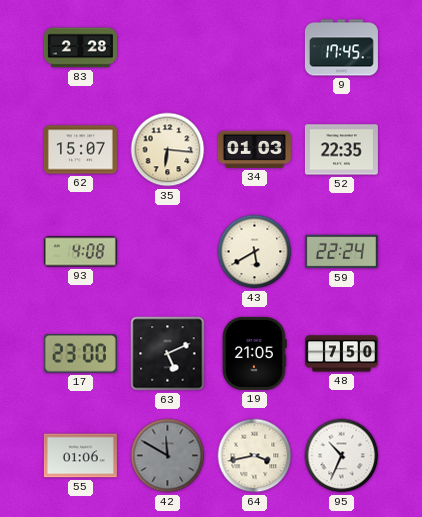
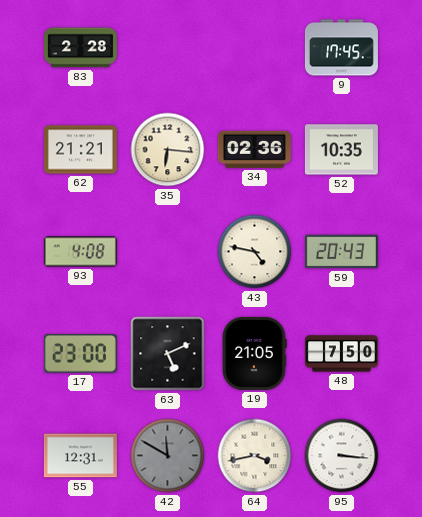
62: 15:07 -> 21:21 (80, 150)
34: 01:03 -> 02:36 (254, 149)
52: 22:35 -> 10:35 (341, 150)
43: 5:40 -> 4:47 (255, 252)
59: 22:24 -> 20:43 (341, 252)
55: 01:06 -> 12:31 (80, 456)
95: 10:34 -> 3:16 (342, 456)
